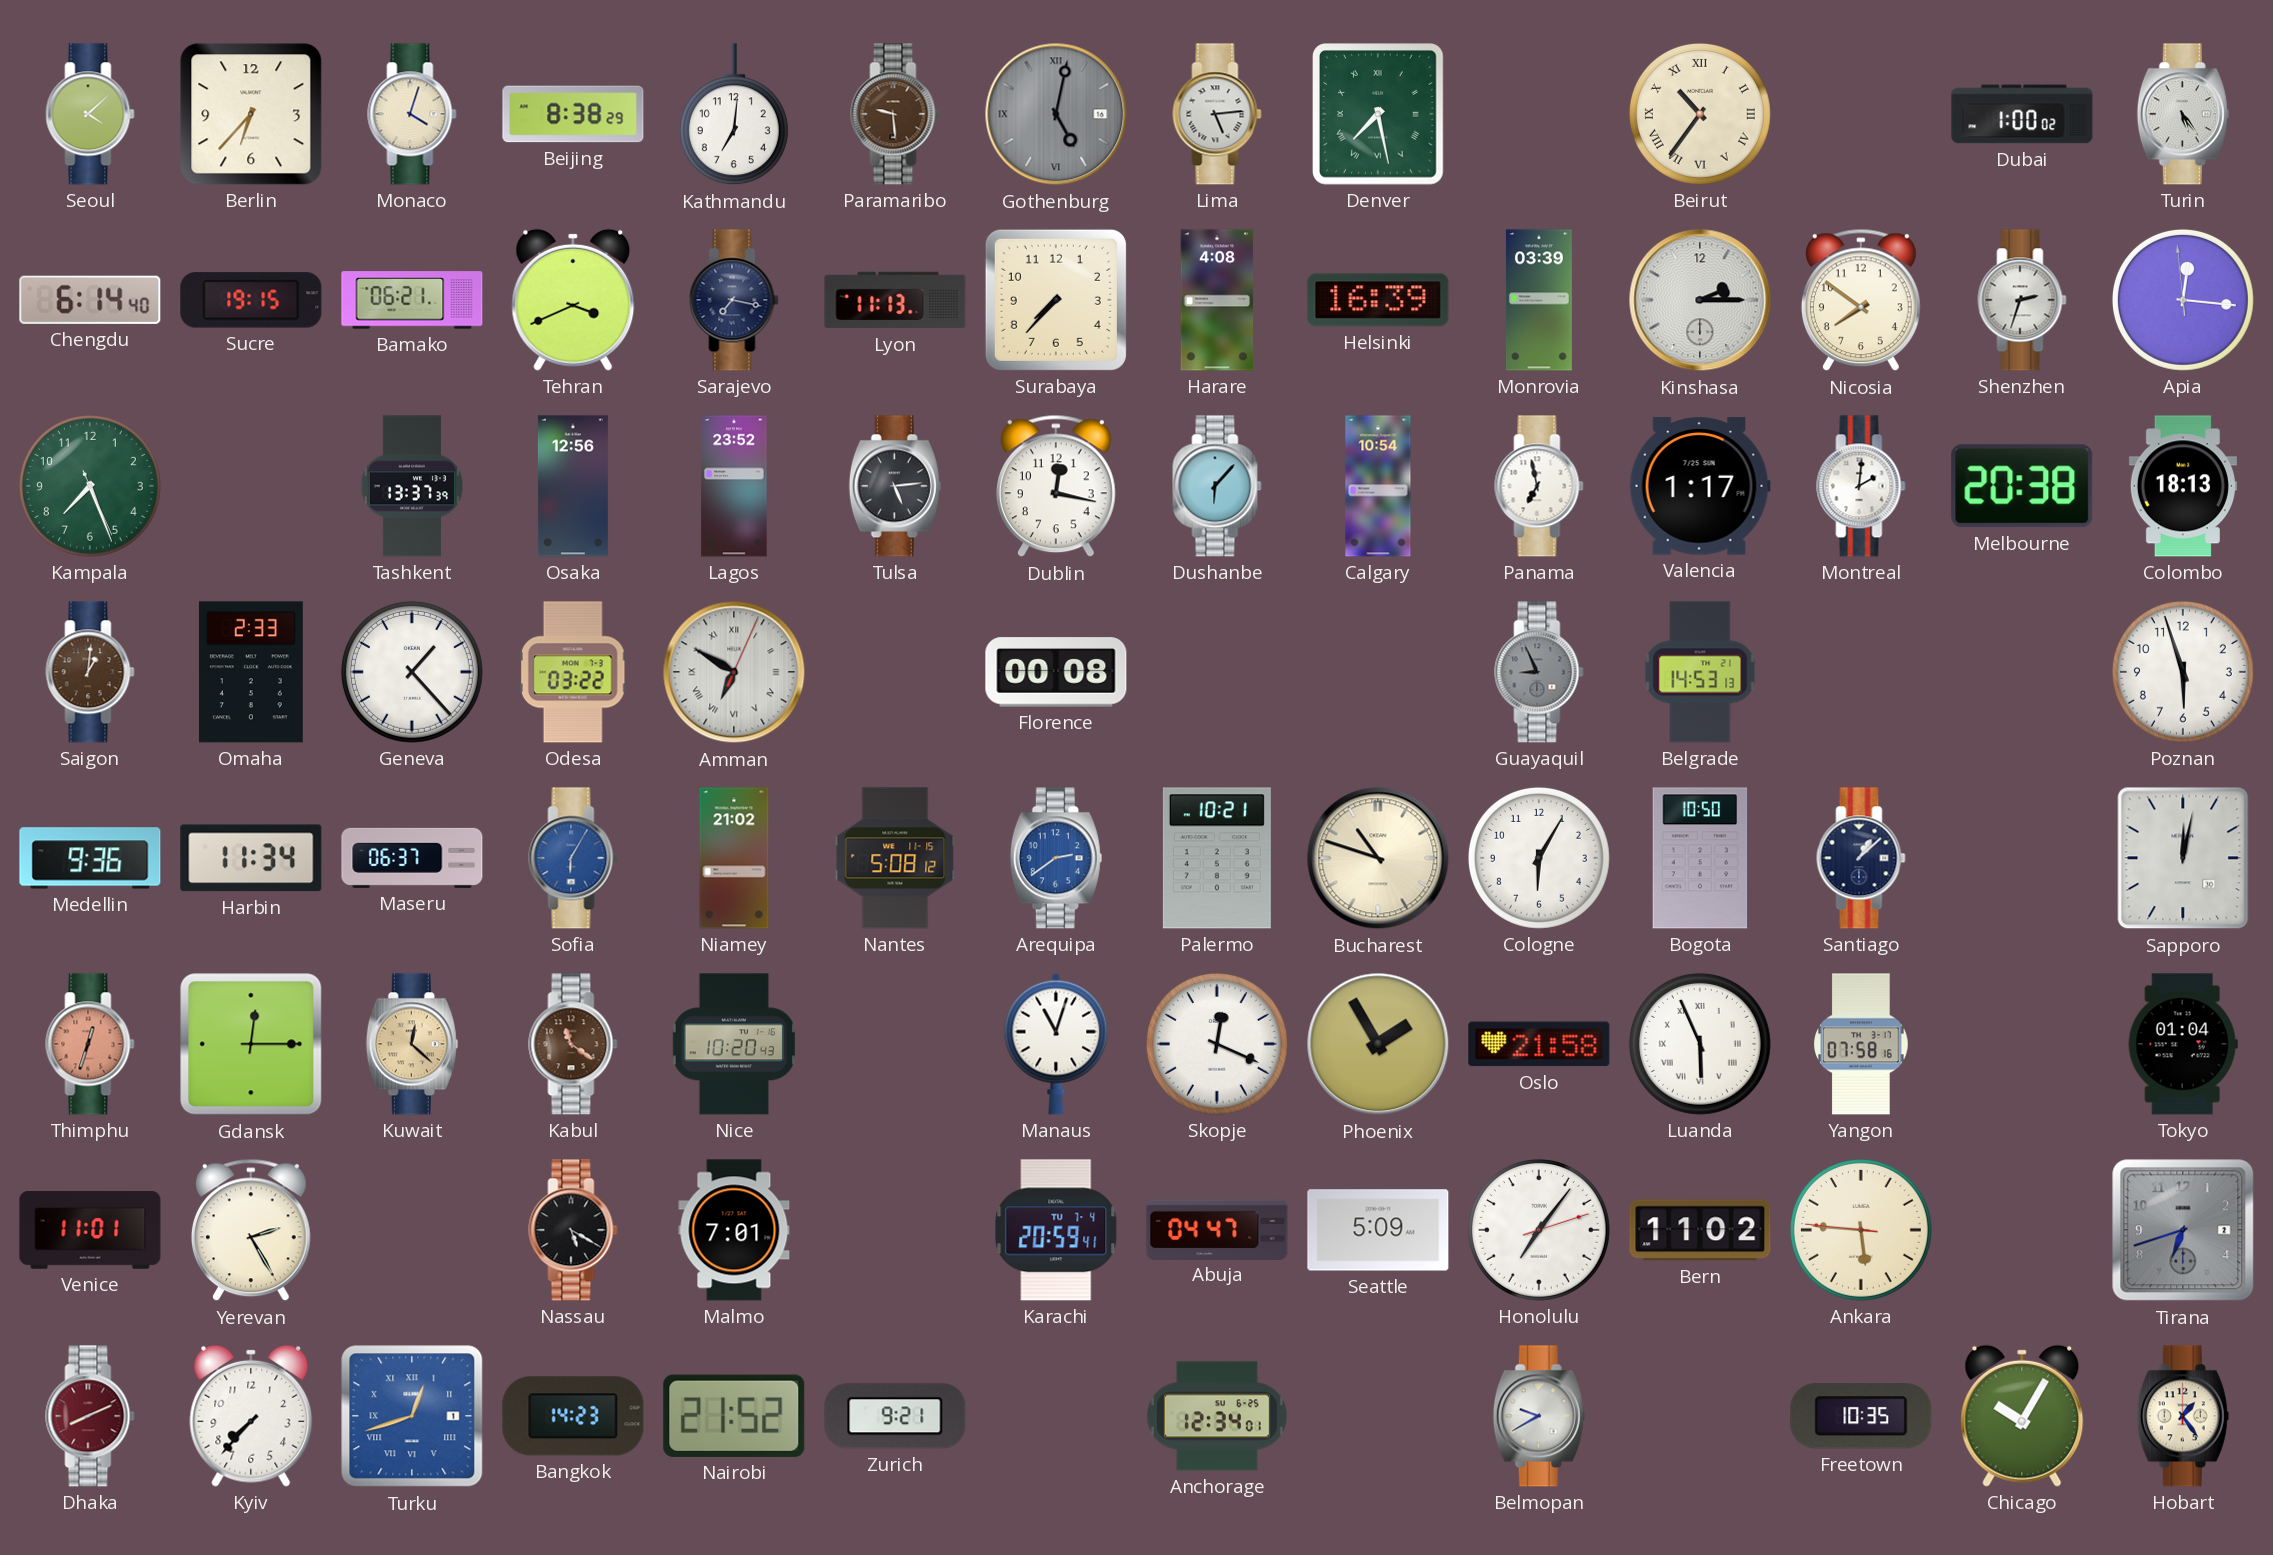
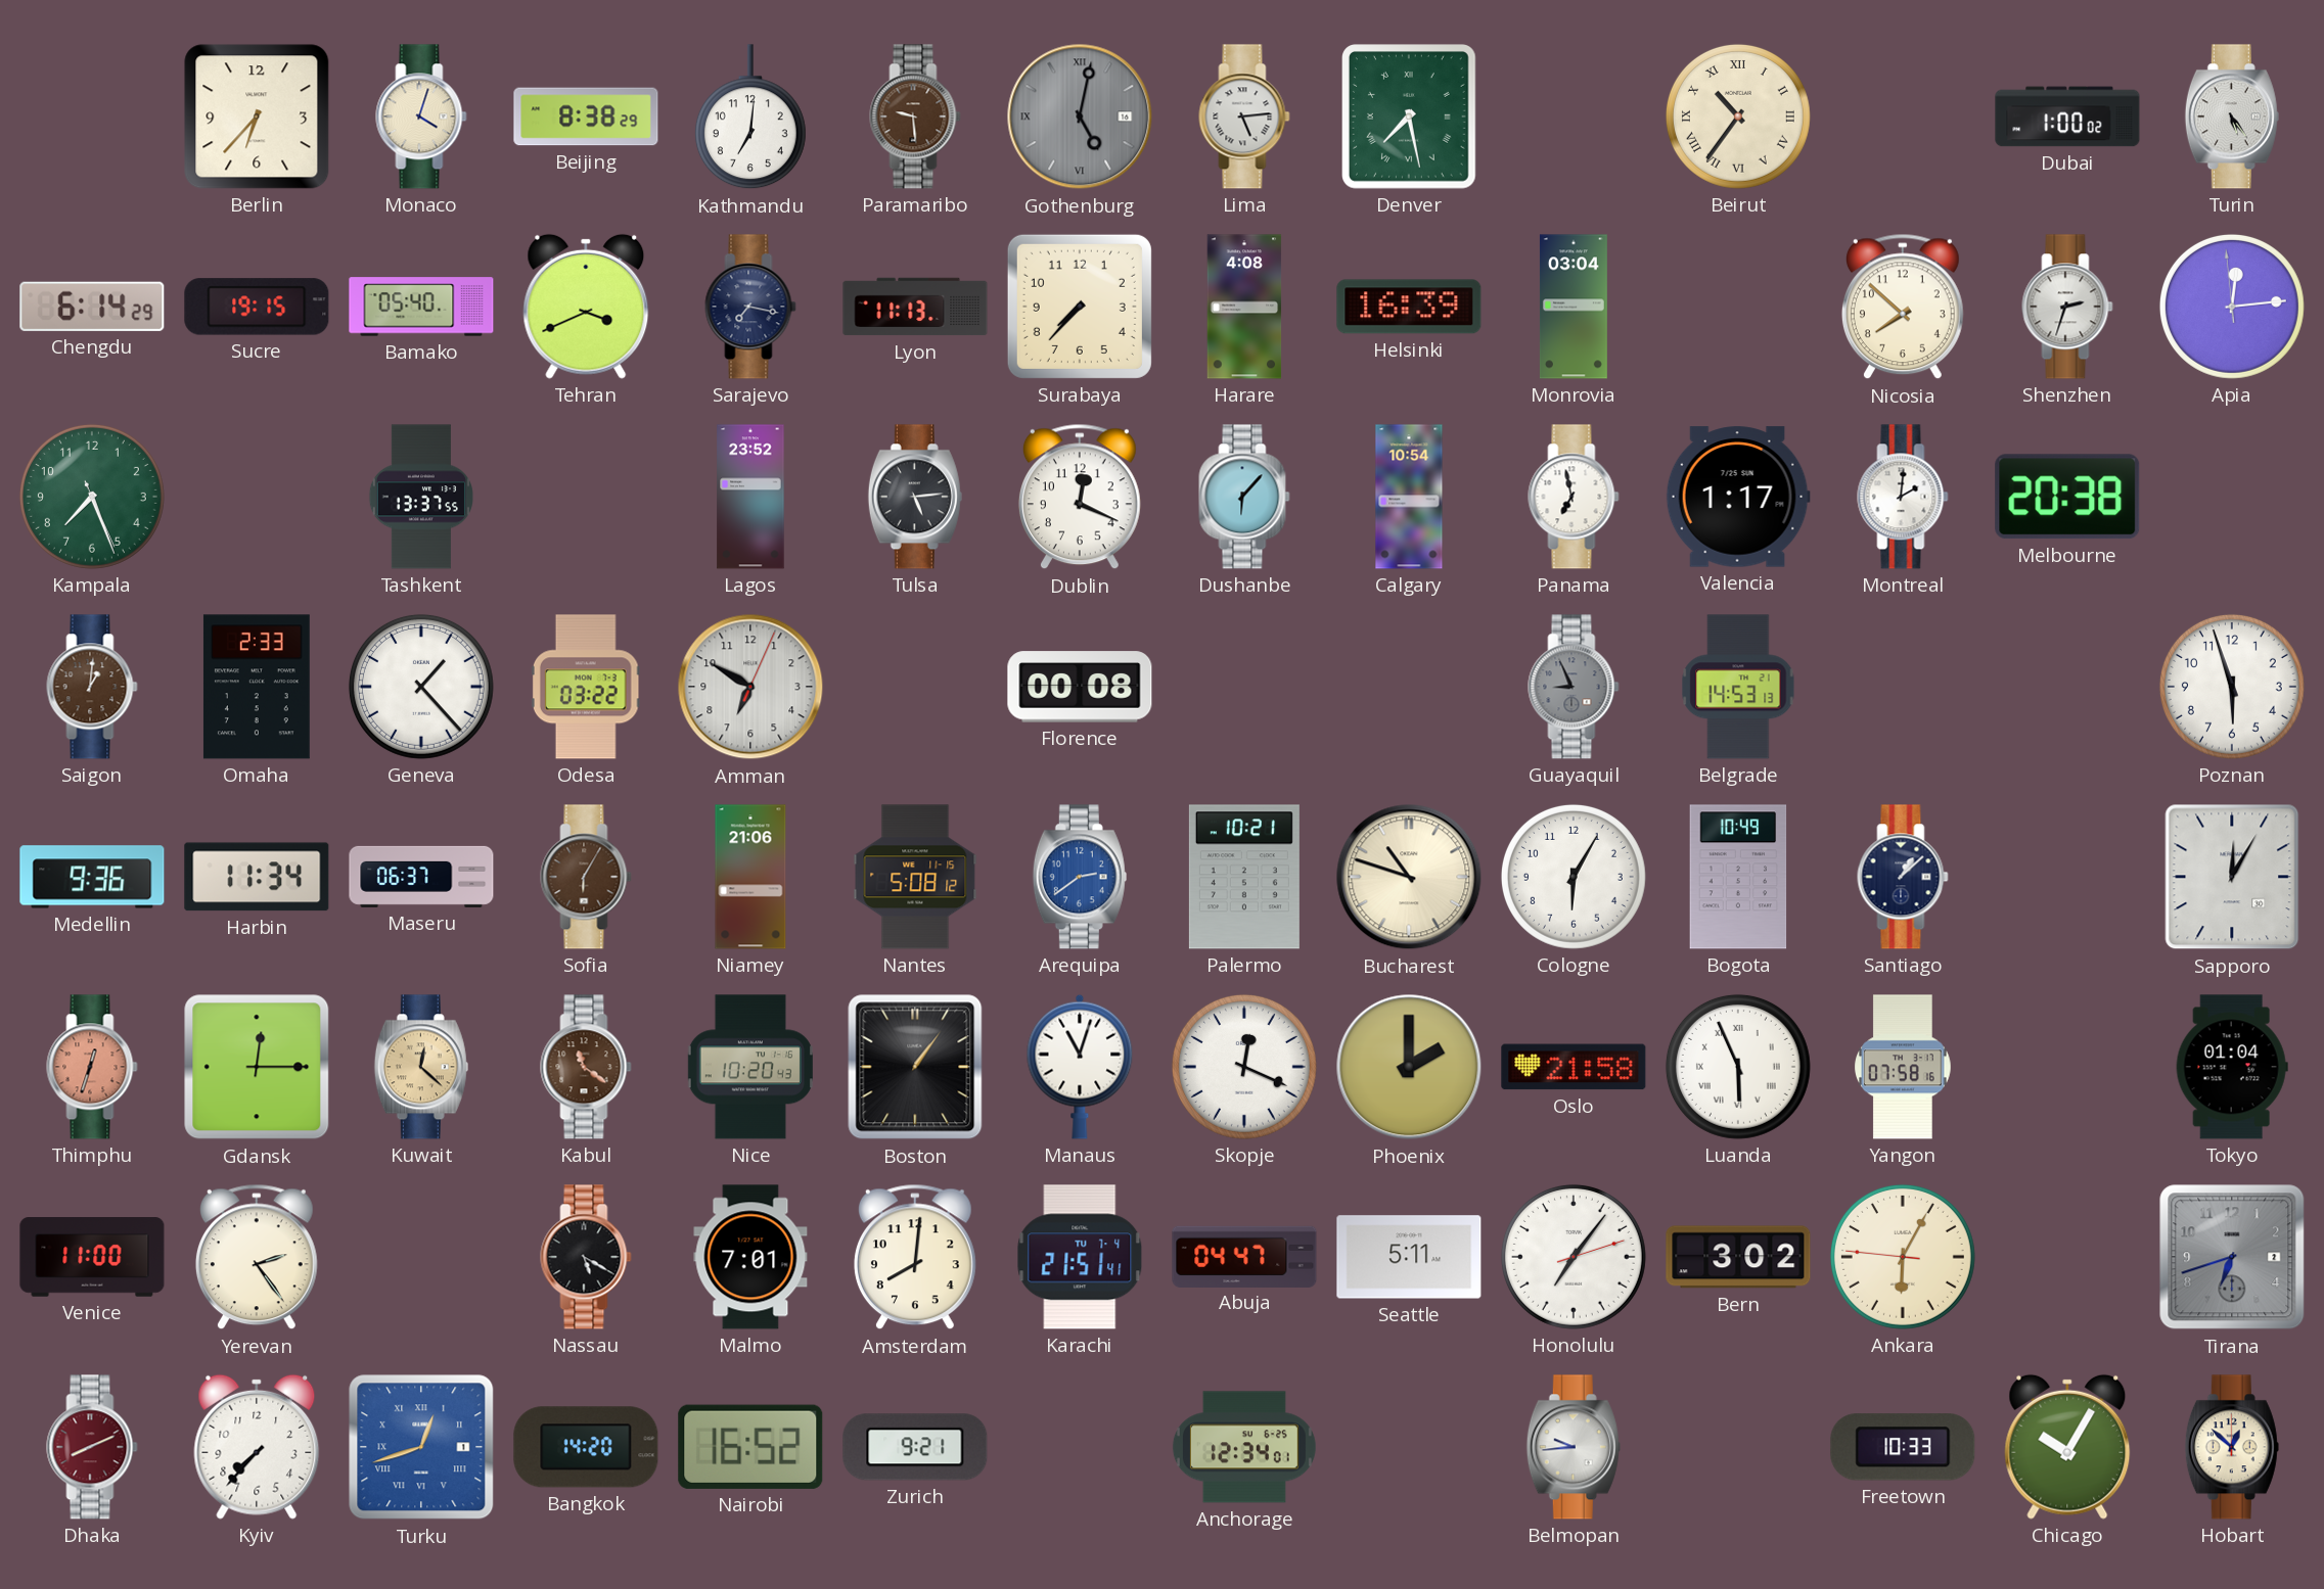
Seoul: 4:08 -> none (90, 114)
Chengdu: 6:14:40 -> 6:14:29 (92, 307)
Bamako: 06:21 -> 05:40 (421, 307)
Monrovia: 03:39 -> 03:04 (1574, 307)
Kinshasa: 2:15 -> none (1700, 300)
Nicosia: 7:51 -> 7:52 (1903, 307)
Apia: 12:15 -> 12:13 (2232, 307)
Tashkent: 13:37:39 -> 13:37:55 (421, 497)
Osaka: 12:56 -> none (573, 486)
Dublin: 12:17 -> 12:19 (1080, 497)
Colombo: 18:13 -> none (2183, 486)
Amman numerals: Roman -> Arabic (750, 687)
Sofia dial: blue -> brown (586, 877)
Niamey: 21:02 -> 21:06 (750, 877)
Bogota: 10:50 -> 10:49 (1738, 877)
Sapporo: 12:02 -> 12:05 (2232, 877)
Boston: none -> 1:06 (915, 1067)
Phoenix: 1:55 -> 2:00 (1409, 1067)
Venice: 11:01 -> 11:00 (92, 1257)
Yerevan: 2:25 -> 2:24 (257, 1257)
Amsterdam: none -> 8:01 (915, 1257)
Karachi: 20:59 -> 21:51 (1080, 1257)
Seattle: 5:09 -> 5:11 (1409, 1257)
Bern: 11:02 -> 3:02 (1738, 1257)
Ankara: 5:45 -> 6:04 (1903, 1257)
Bangkok: 14:23 -> 14:20 (586, 1447)
Nairobi: 21:52 -> 16:52 (750, 1447)
Belmopan: 9:40 -> 9:44 (1574, 1447)
Freetown: 10:35 -> 10:33 (1903, 1447)
Hobart: 1:24 -> 12:52 (2232, 1447)
